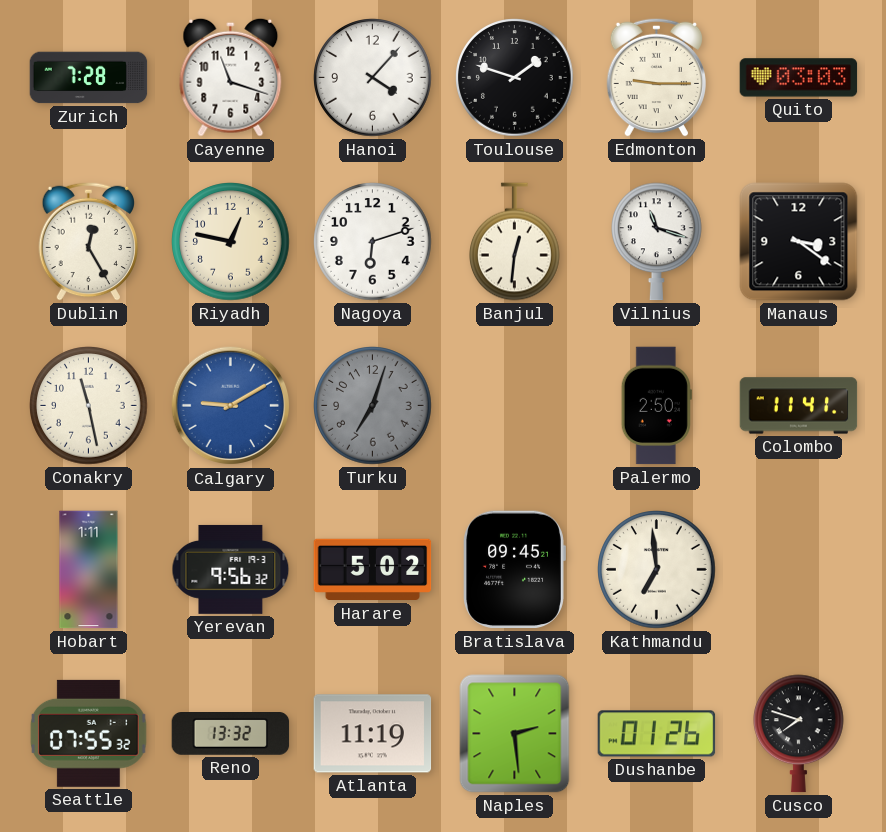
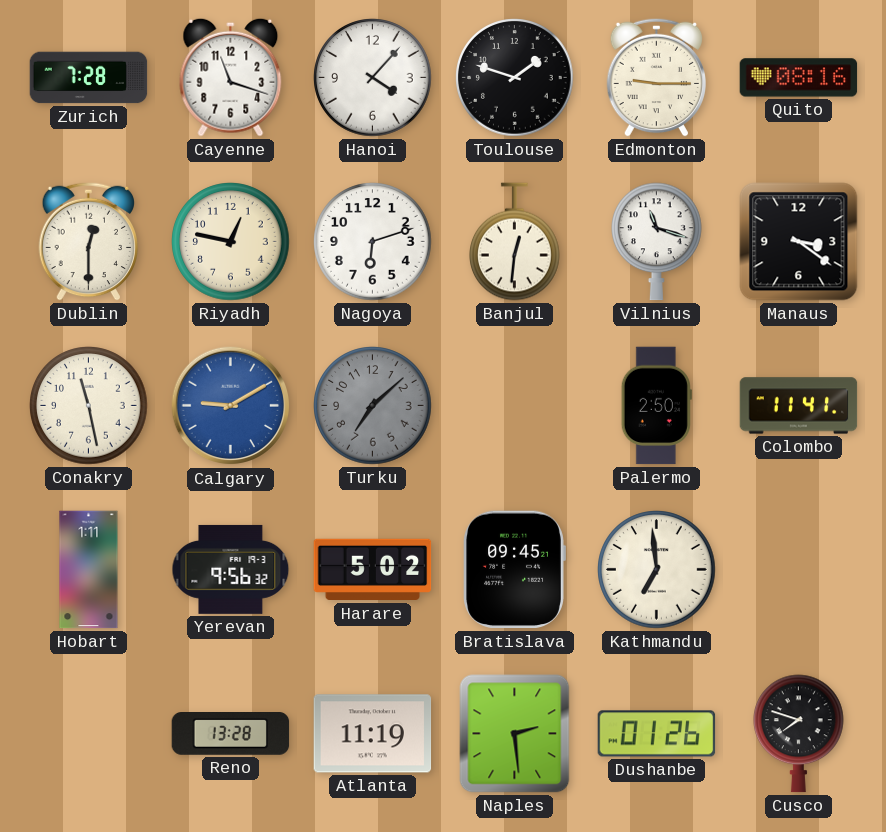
Quito: 03:03 -> 08:16 (799, 78)
Dublin: 12:25 -> 12:30 (89, 241)
Turku: 7:03 -> 7:08 (373, 406)
Seattle: 07:55 -> none (88, 733)
Reno: 13:32 -> 13:28 (231, 734)
